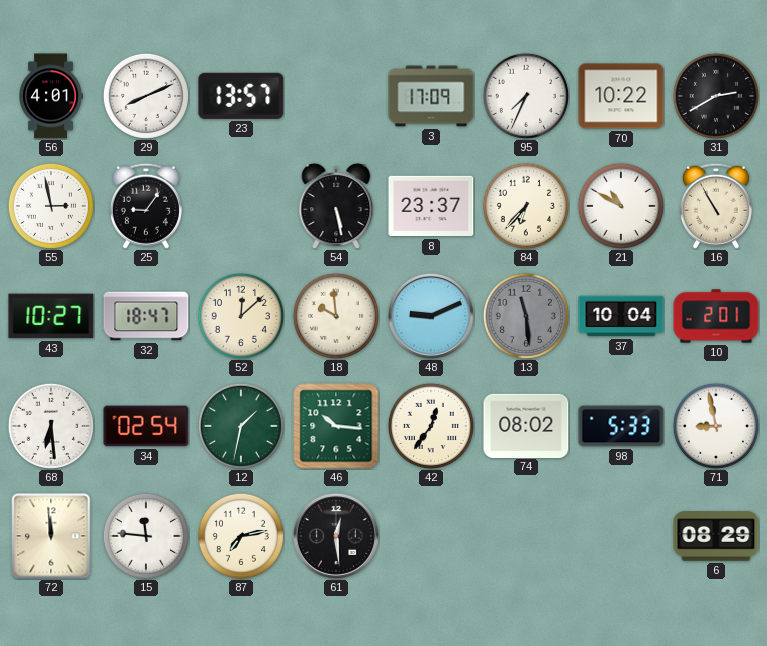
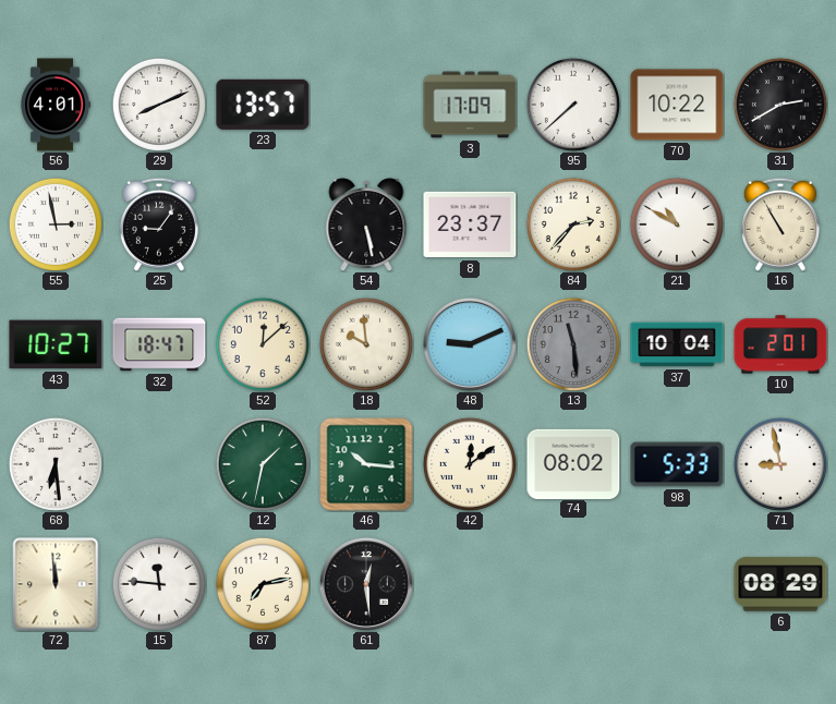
95: 7:34 -> 7:38 (573, 105)
84: 6:37 -> 2:37 (573, 224)
34: 02:54 -> none (146, 426)
42: 12:36 -> 12:09 (470, 464)
